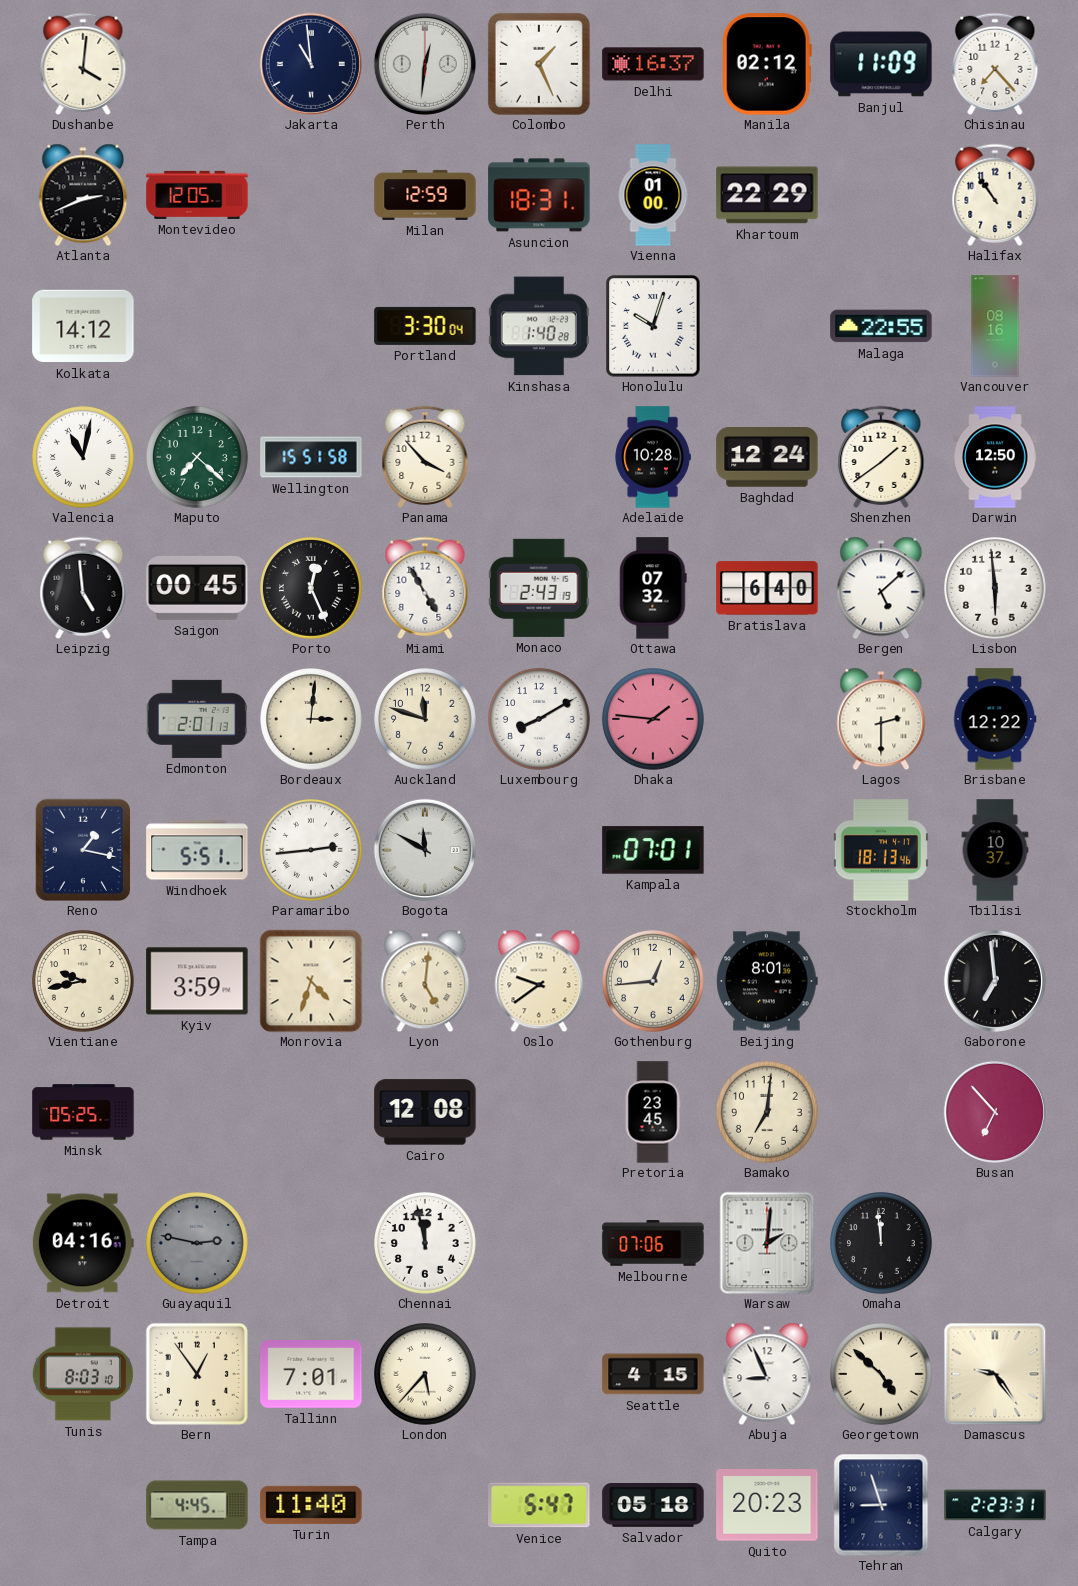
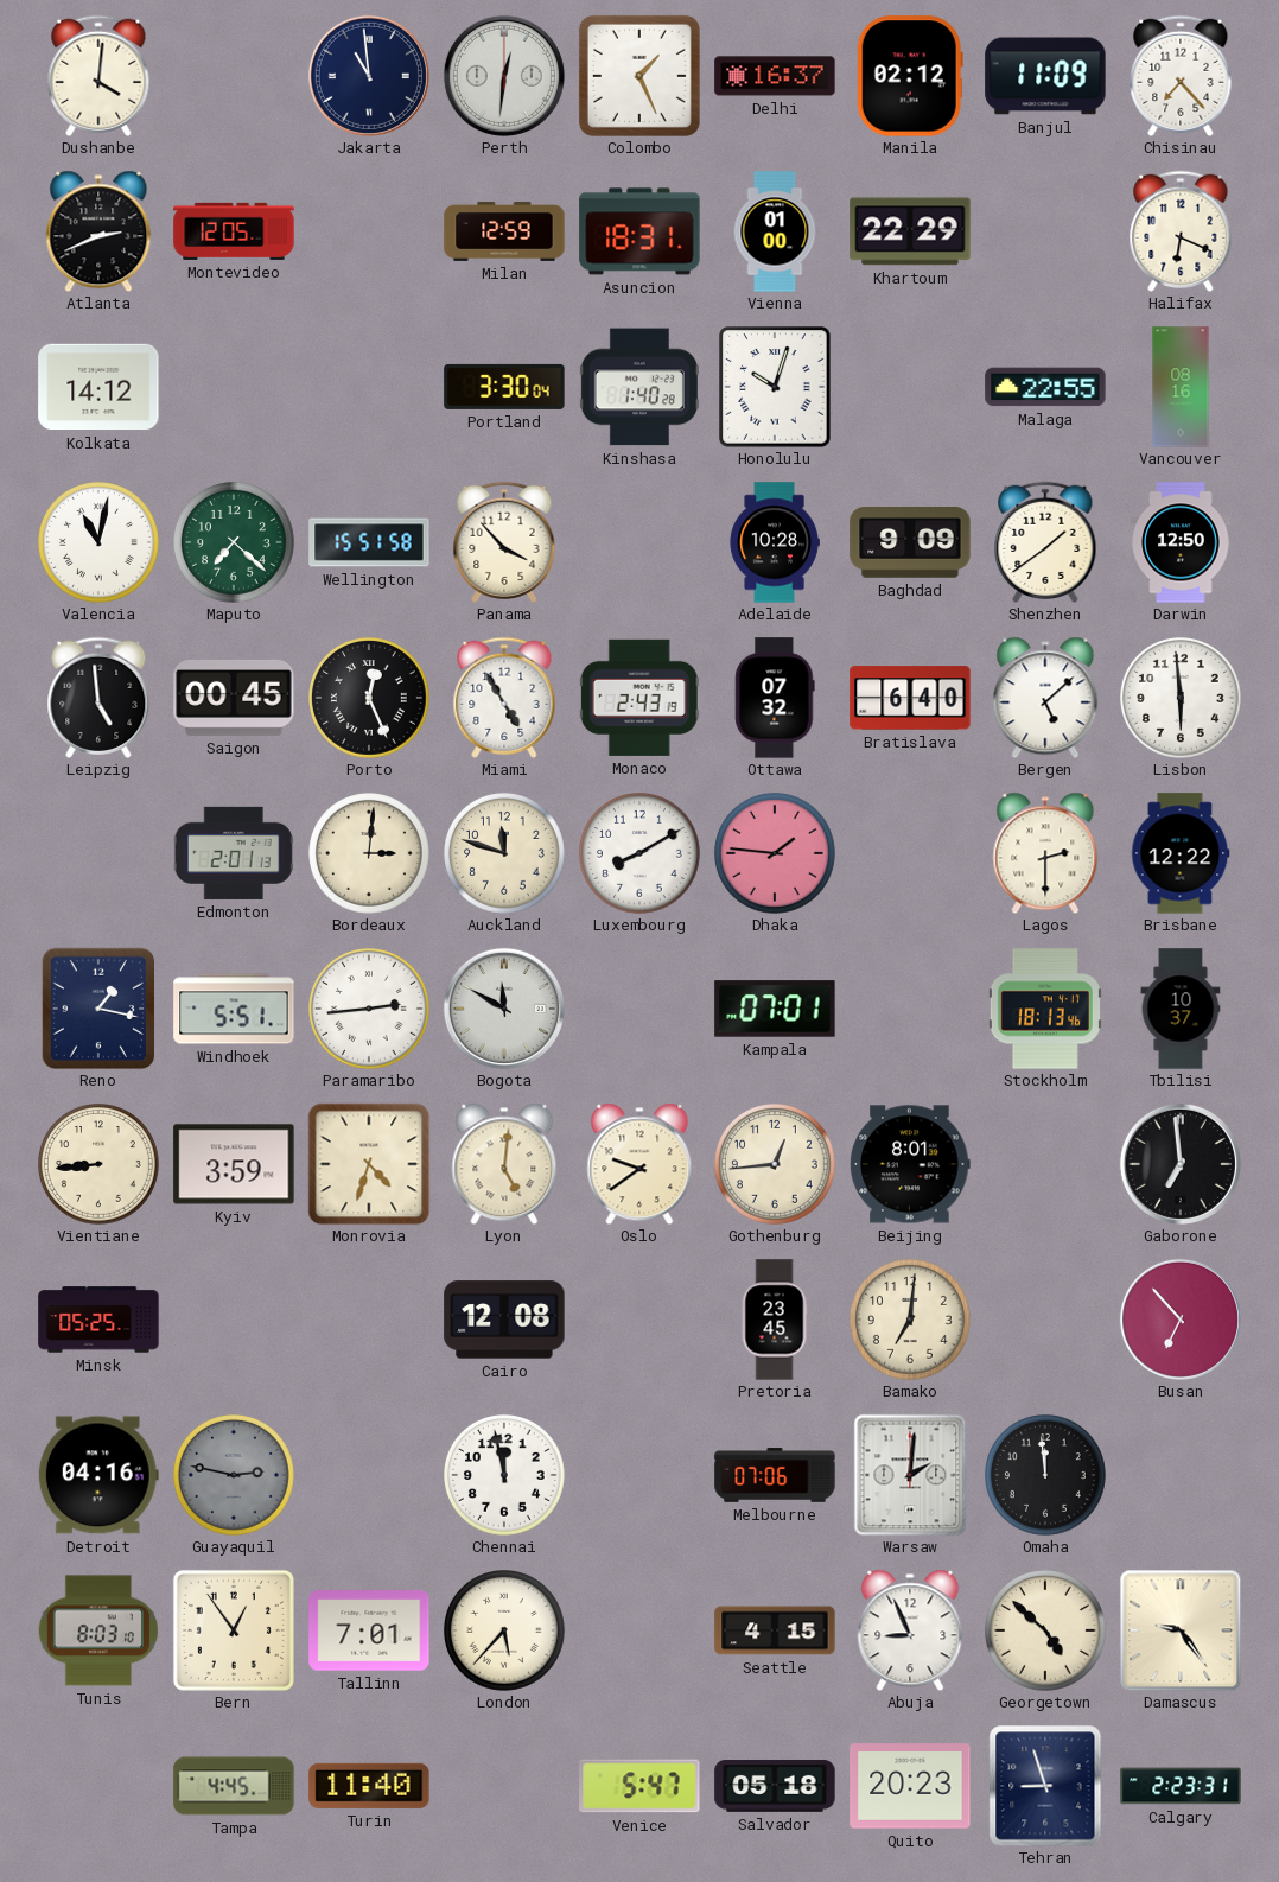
Halifax: 10:54 -> 6:19 (1181, 231)
Baghdad: 12:24 -> 9:09 (910, 543)
Vientiane: 9:43 -> 8:44 (100, 1165)
